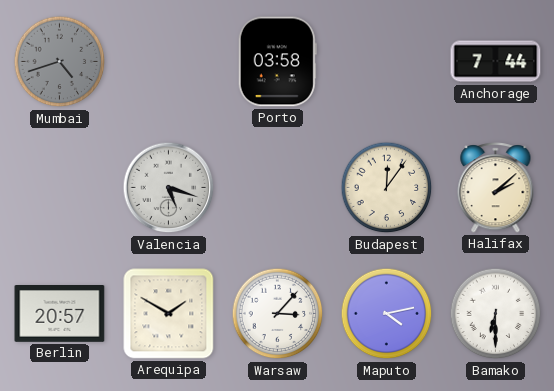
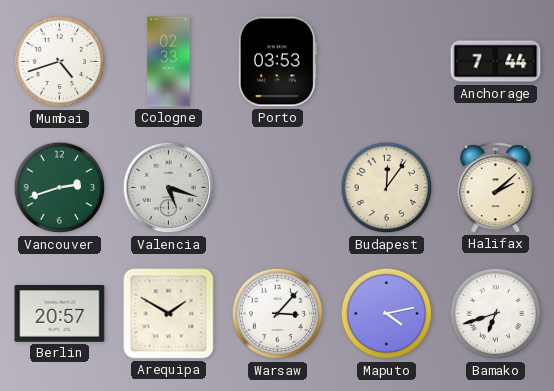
Mumbai dial: grey -> white (60, 62)
Cologne: none -> 02:33 (169, 62)
Porto: 03:58 -> 03:53 (277, 62)
Vancouver: none -> 2:42 (60, 188)
Bamako: 6:30 -> 6:42 (496, 314)
